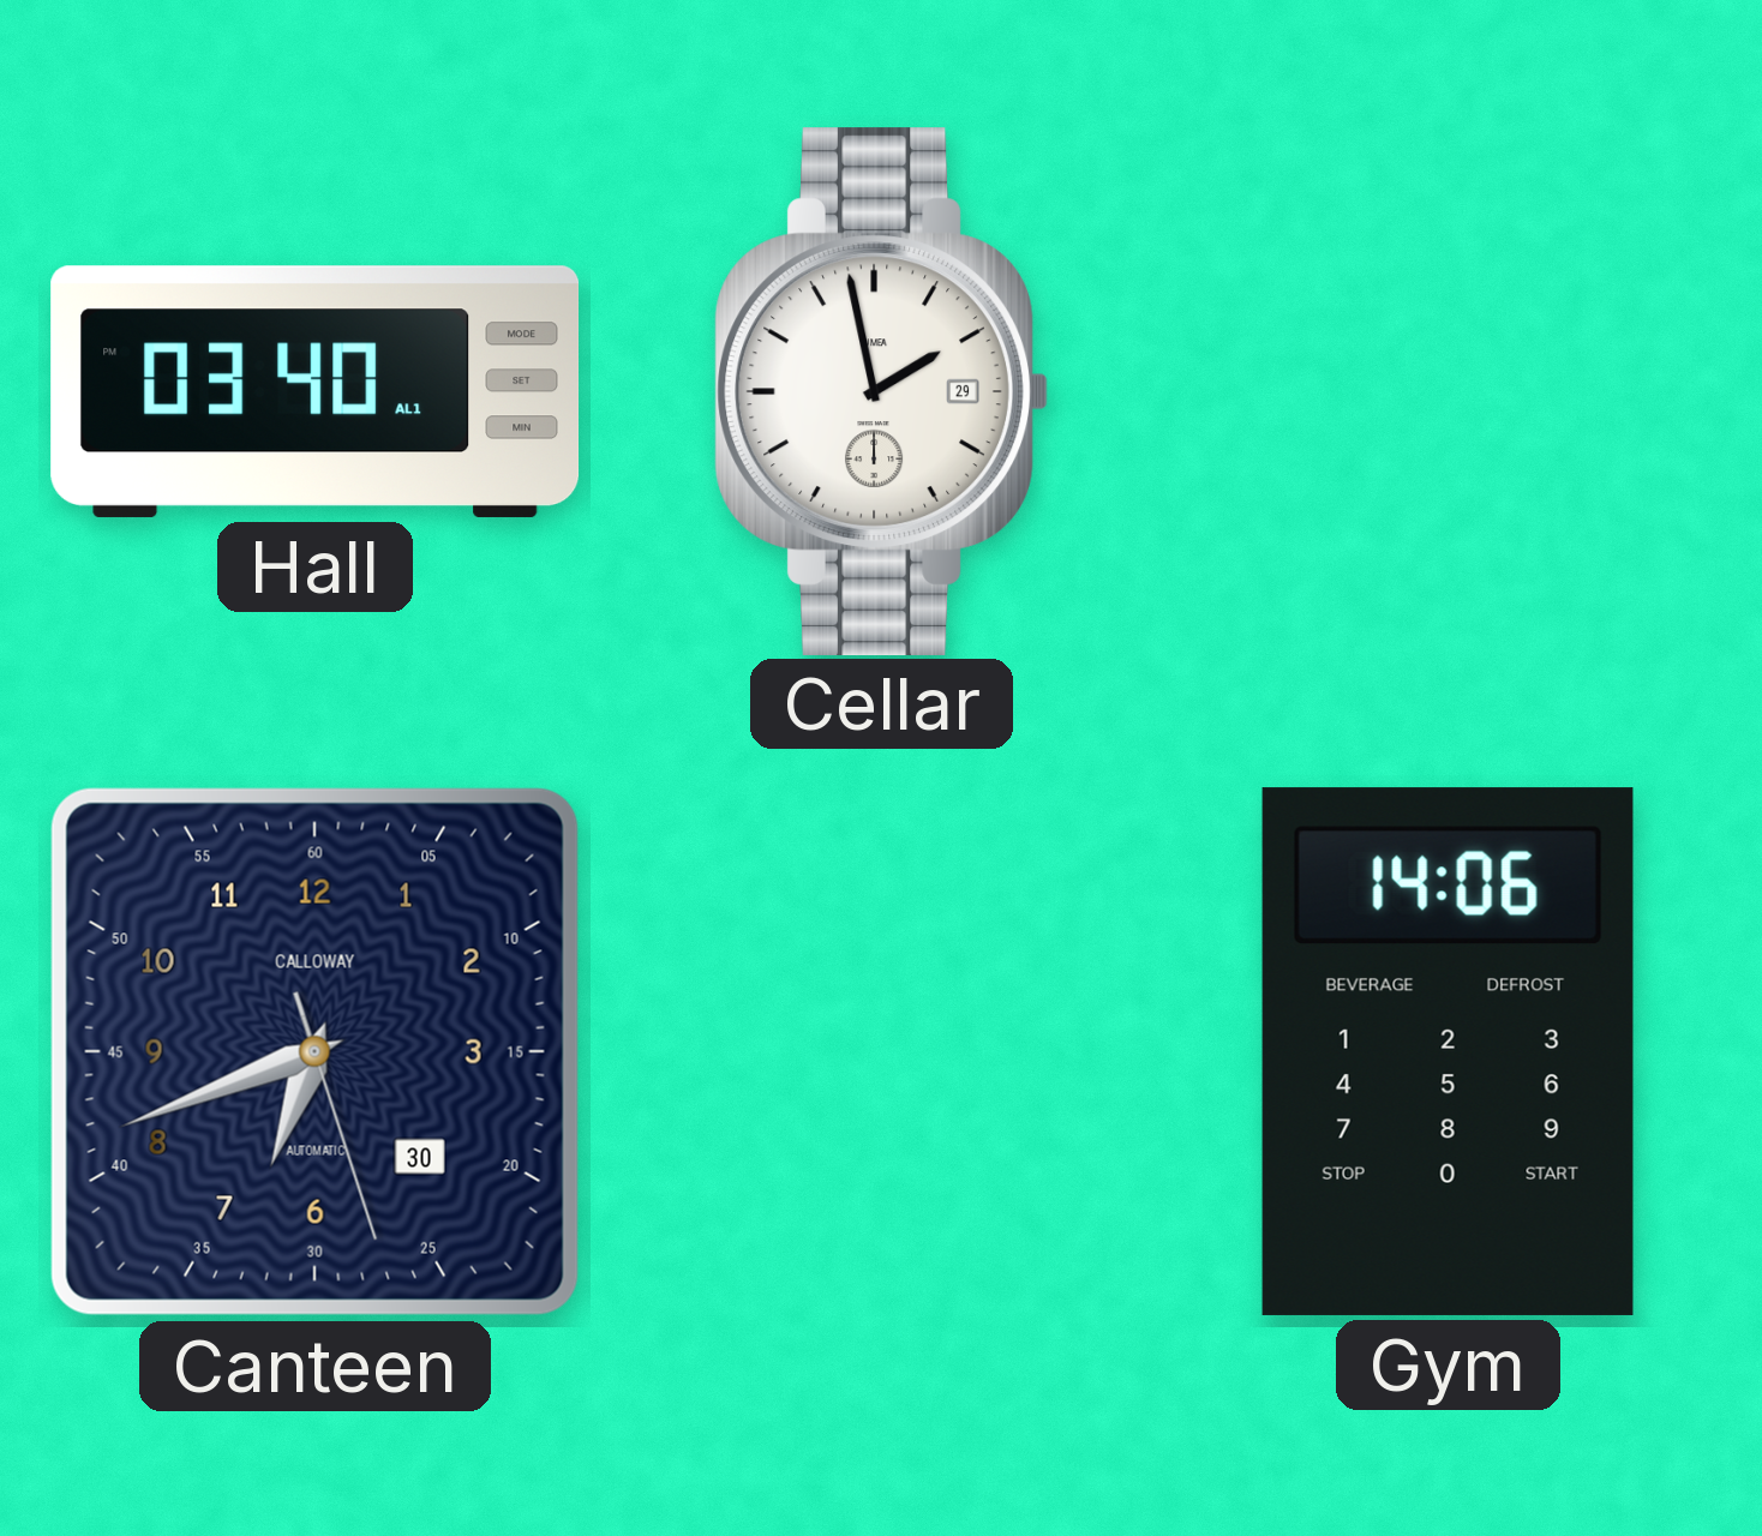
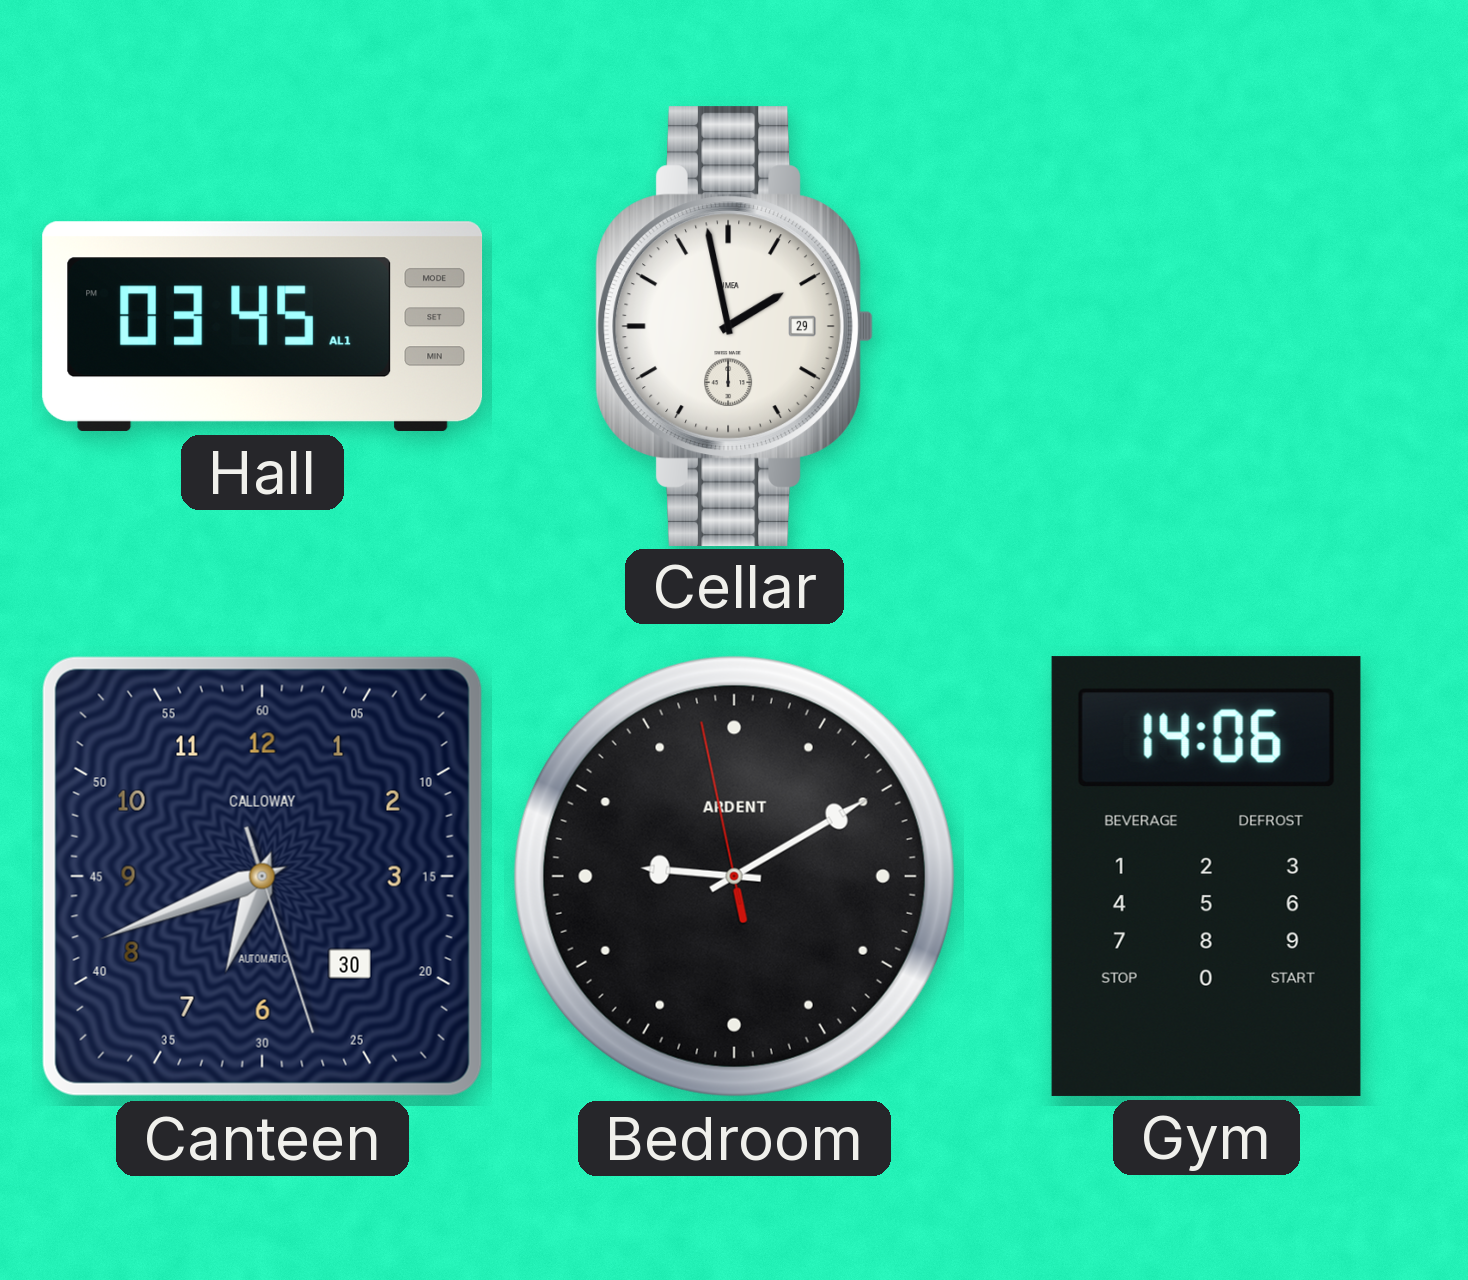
Hall: 03:40 -> 03:45 (263, 326)
Bedroom: none -> 9:09 (734, 876)
